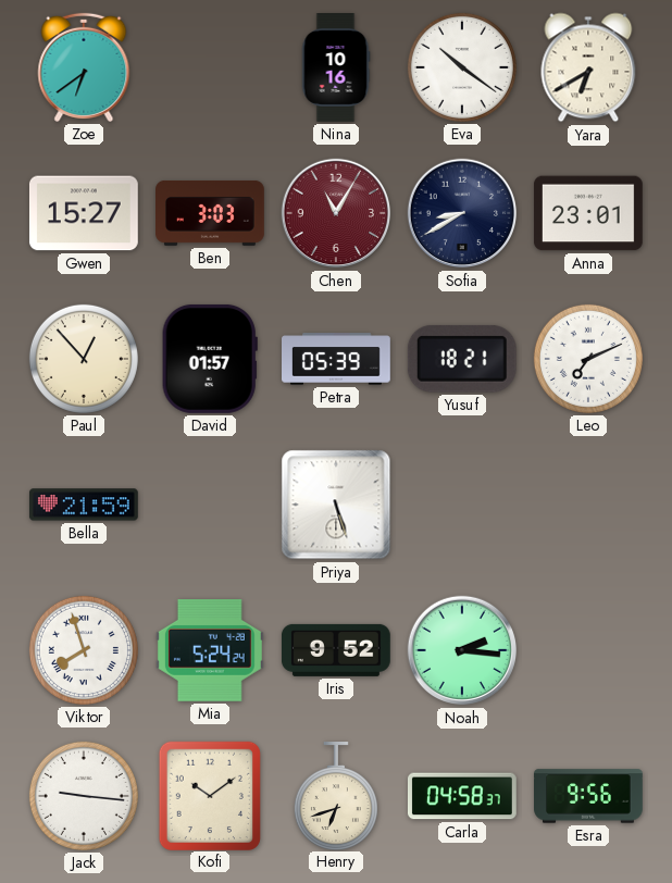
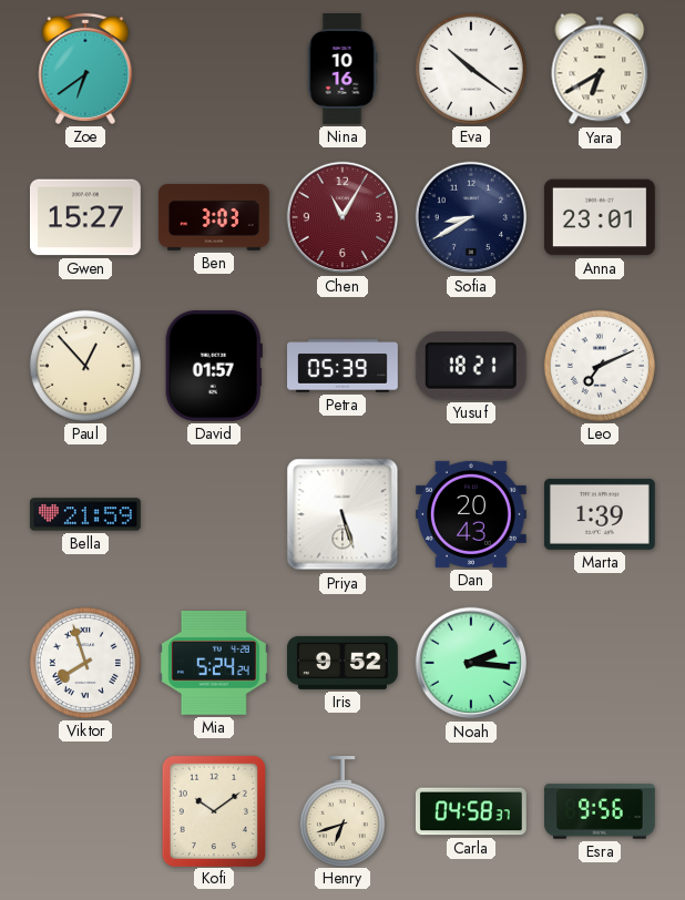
Dan: none -> 20:43 (471, 514)
Marta: none -> 1:39 (600, 514)
Jack: 9:16 -> none (84, 796)
